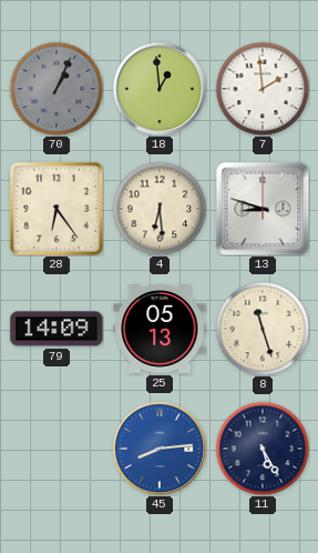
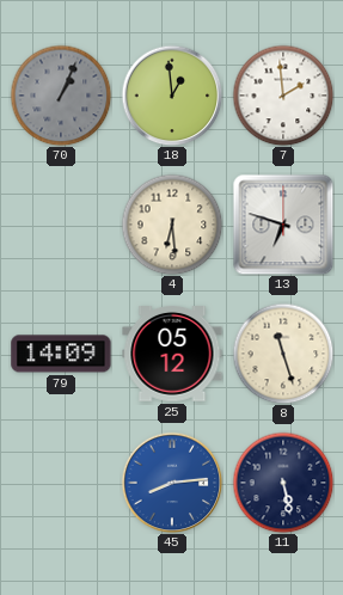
28: 6:24 -> none (58, 210)
13: 8:48 -> 6:48 (283, 225)
25: 05:13 -> 05:12 (172, 355)
11: 5:25 -> 5:28 (283, 483)
